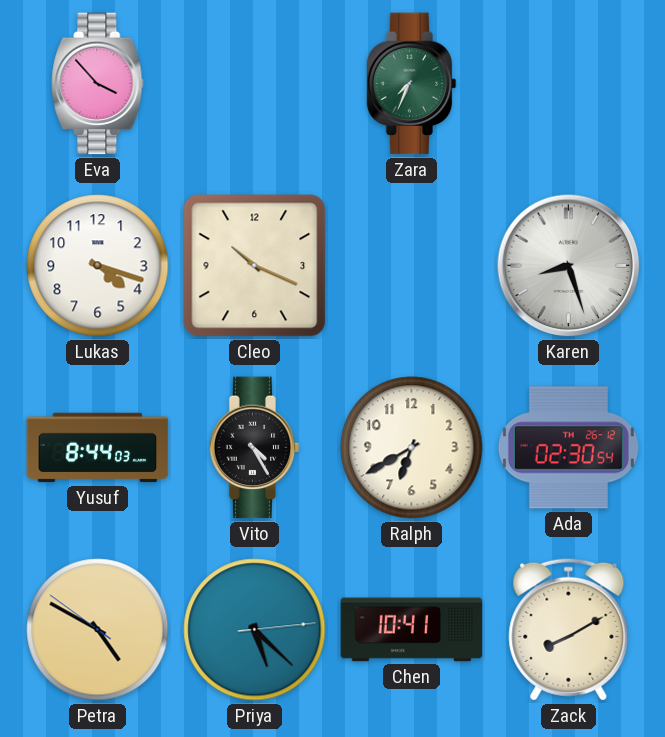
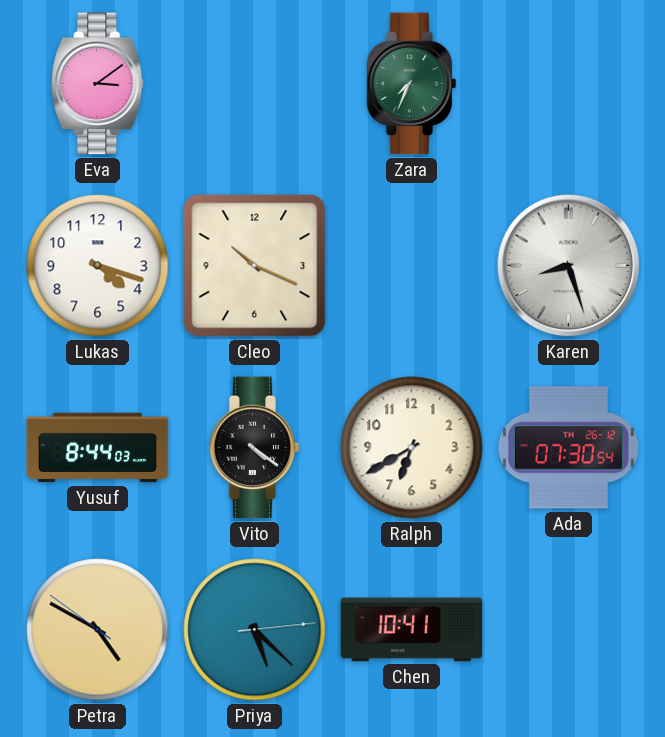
Eva: 3:53 -> 3:09 (98, 84)
Vito: 4:25 -> 4:21 (255, 448)
Ada: 02:30 -> 07:30 (568, 448)
Zack: 8:10 -> none (569, 629)
